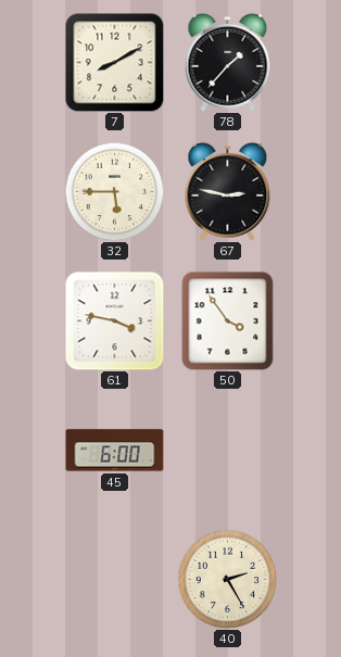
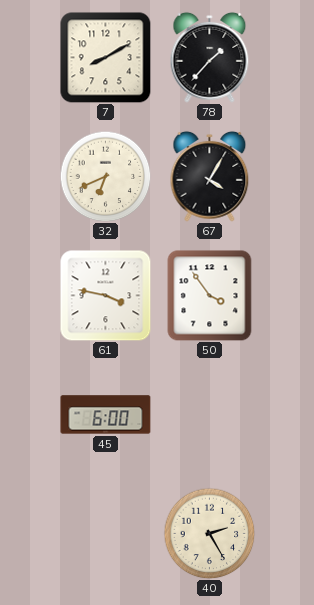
32: 5:45 -> 6:41 (105, 176)
67: 2:47 -> 4:05 (210, 176)
